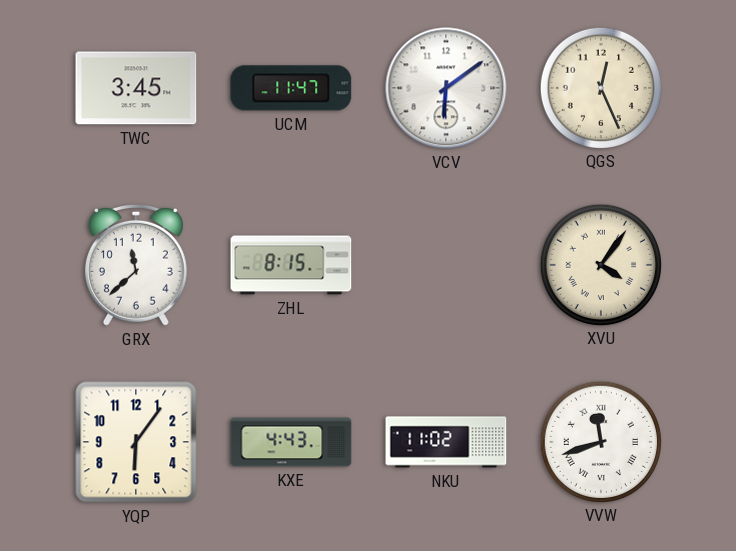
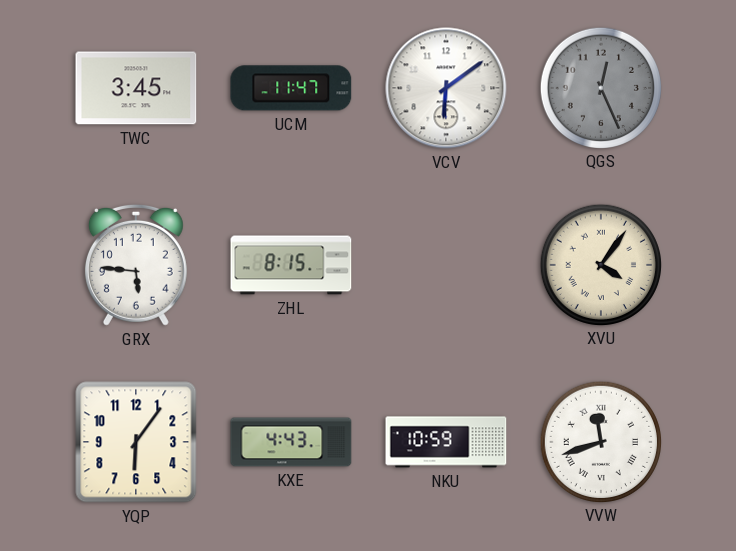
QGS dial: cream -> grey (600, 87)
GRX: 11:38 -> 5:46 (136, 265)
NKU: 11:02 -> 10:59 (446, 442)
